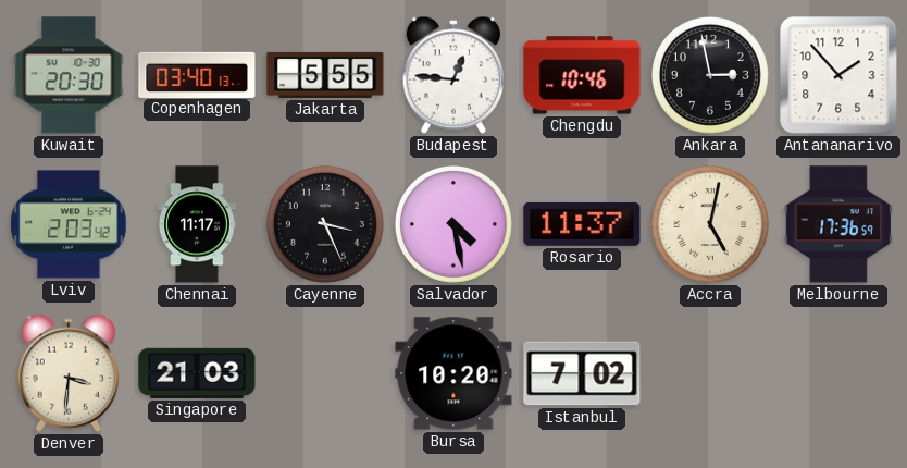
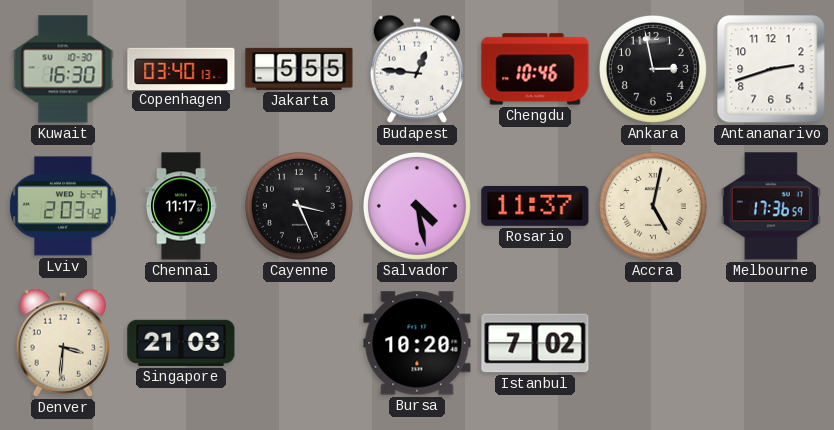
Kuwait: 20:30 -> 16:30 (63, 69)
Antananarivo: 1:53 -> 2:42 (771, 69)
